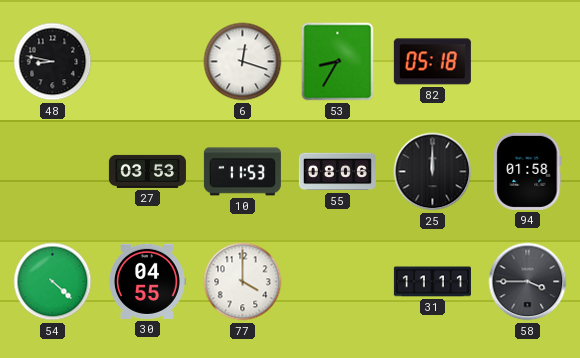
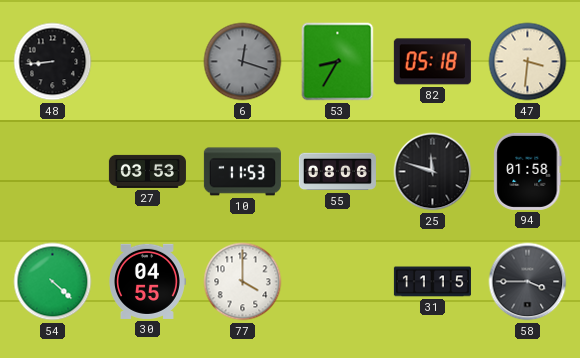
48: 8:47 -> 8:44 (53, 62)
6 dial: white -> grey (243, 62)
47: none -> 3:31 (528, 62)
25: 12:00 -> 11:48 (433, 172)
31: 11:11 -> 11:15 (432, 282)
